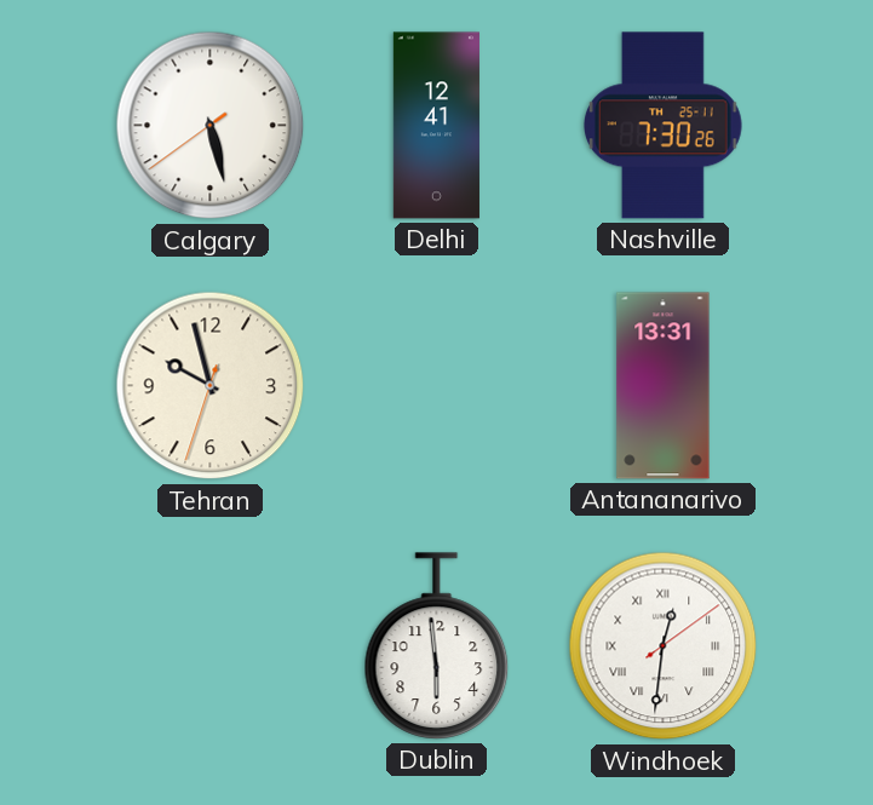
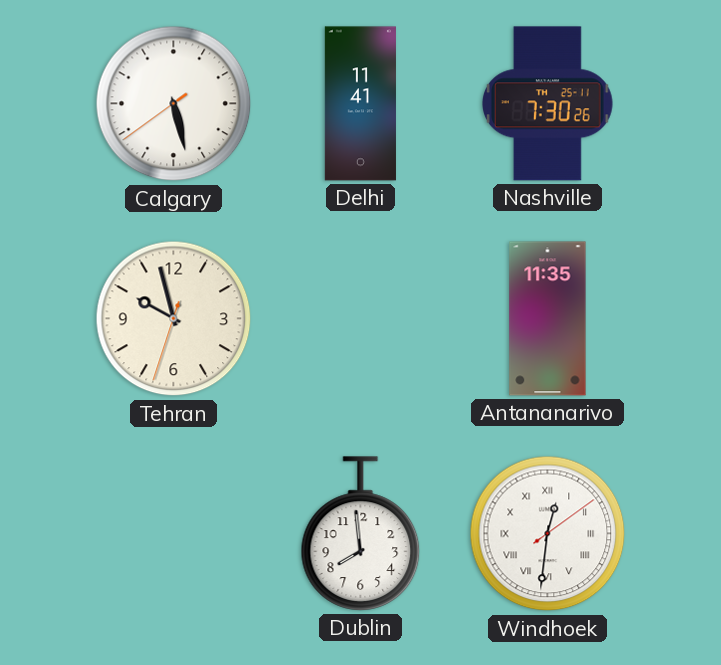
Delhi: 12:41 -> 11:41 (360, 104)
Antananarivo: 13:31 -> 11:35 (548, 319)
Dublin: 5:59 -> 7:59 (361, 534)
